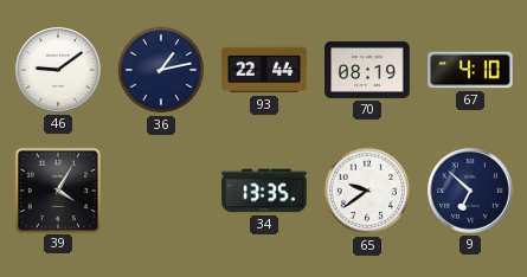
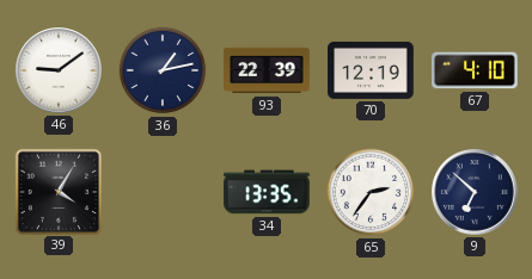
93: 22:44 -> 22:39 (267, 70)
70: 08:19 -> 12:19 (371, 70)
65: 9:39 -> 2:36 (371, 192)
